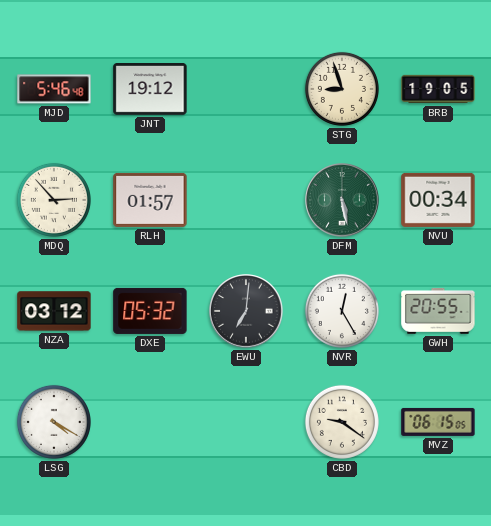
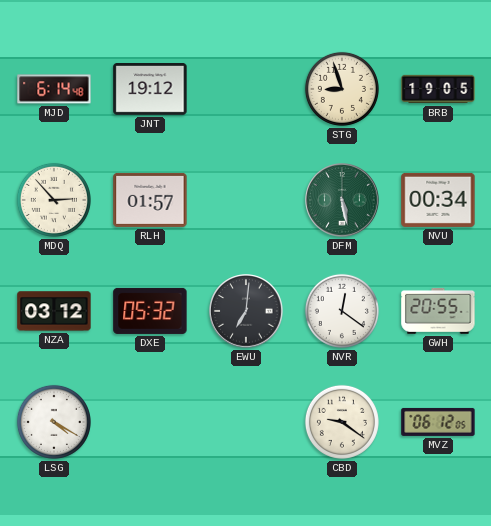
MJD: 5:46 -> 6:14 (54, 89)
NVR: 12:25 -> 12:21 (342, 311)
MVZ: 06:15 -> 06:12 (438, 422)
